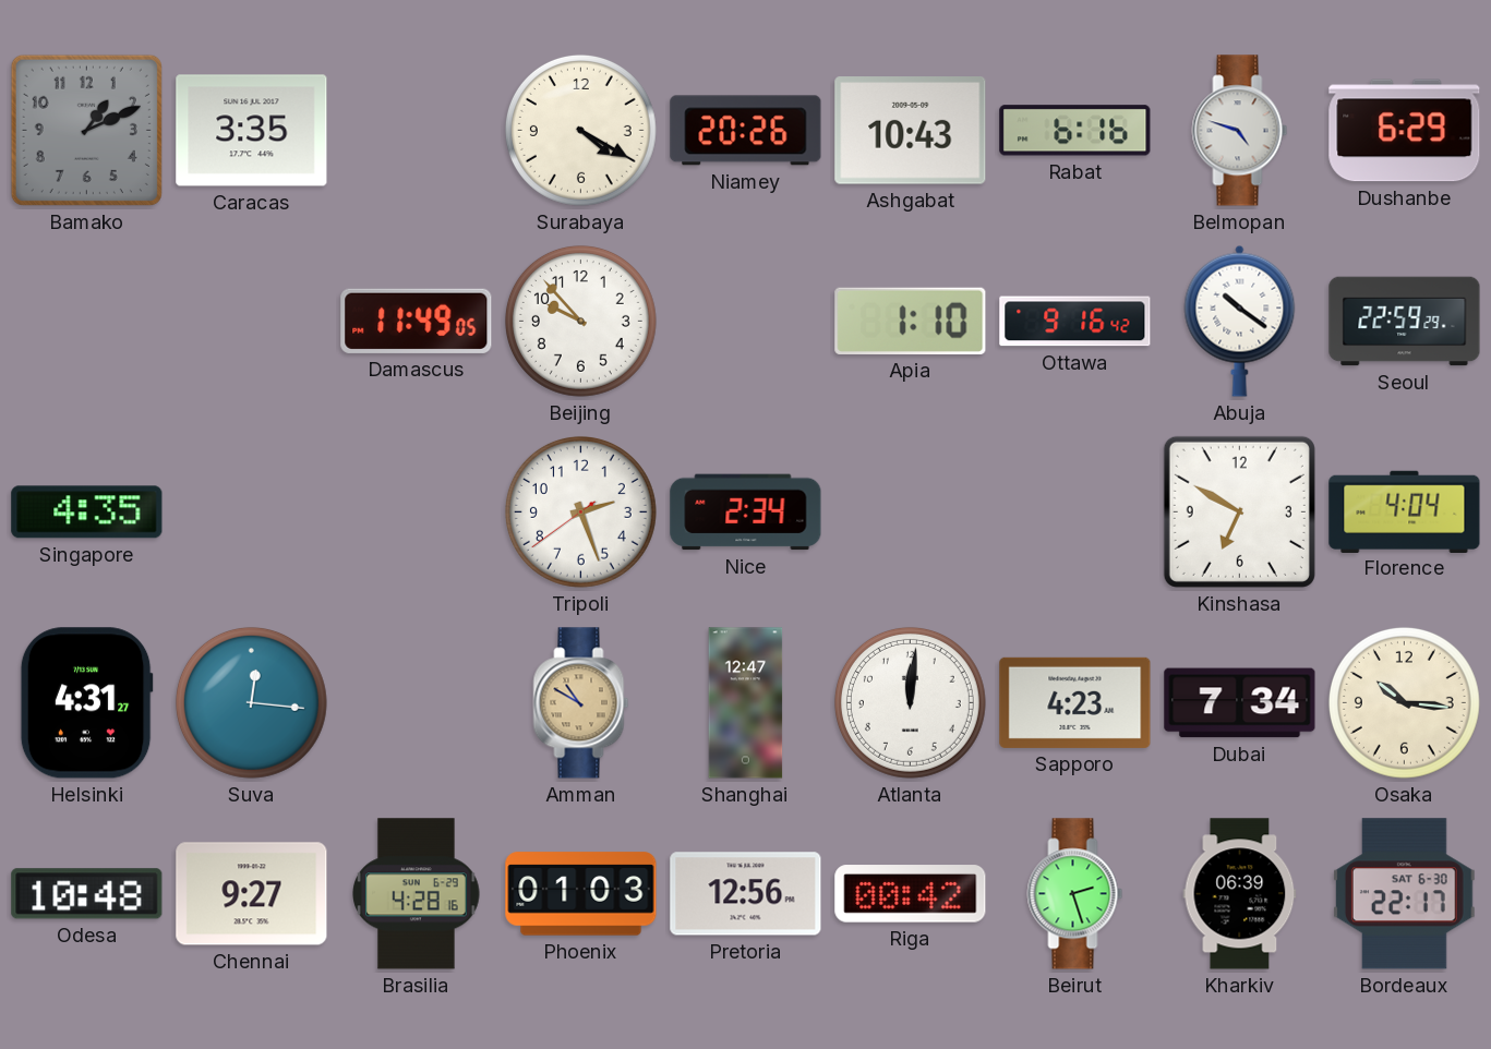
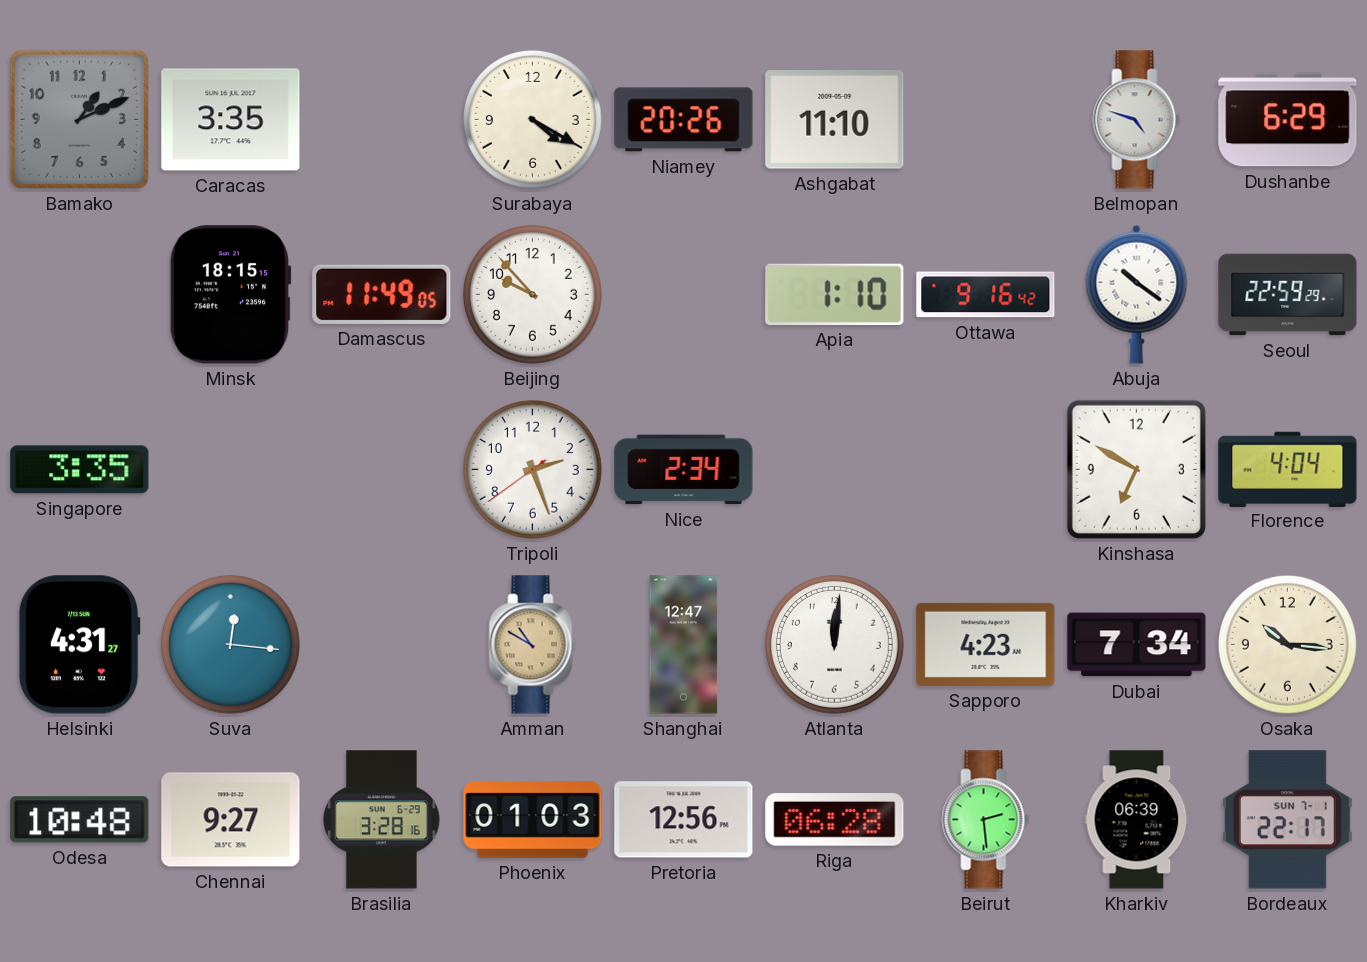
Ashgabat: 10:43 -> 11:10 (835, 120)
Rabat: 6:16 -> none (1075, 131)
Minsk: none -> 18:15 (230, 295)
Singapore: 4:35 -> 3:35 (80, 470)
Brasilia: 4:28 -> 3:28 (382, 820)
Riga: 00:42 -> 06:28 (835, 820)
Beirut: 2:27 -> 2:29 (986, 820)
Bordeaux date: SAT 6-30 -> SUN 7-1 (1287, 820)
